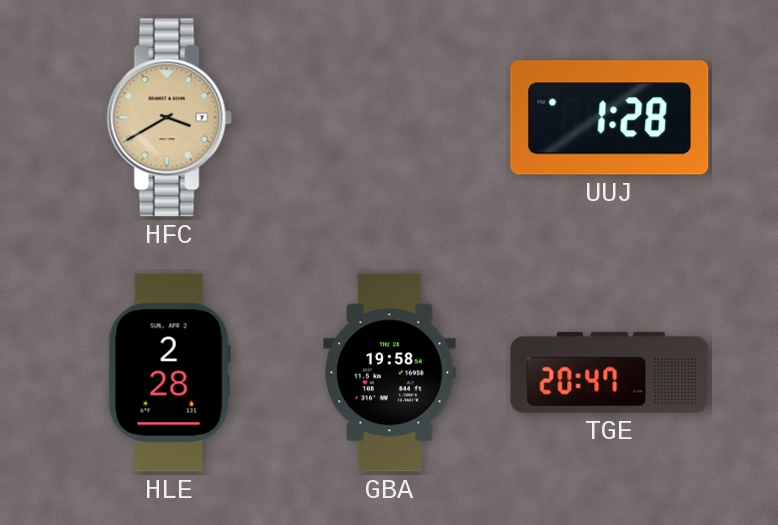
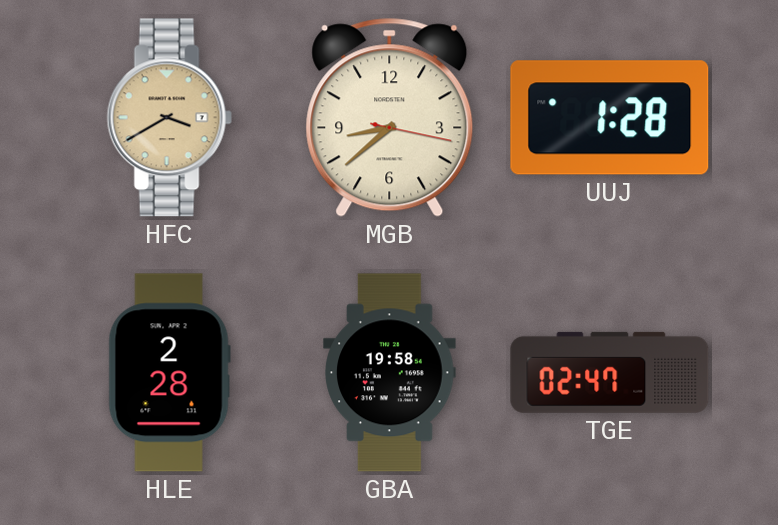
MGB: none -> 8:38 (390, 117)
TGE: 20:47 -> 02:47 (610, 372)
